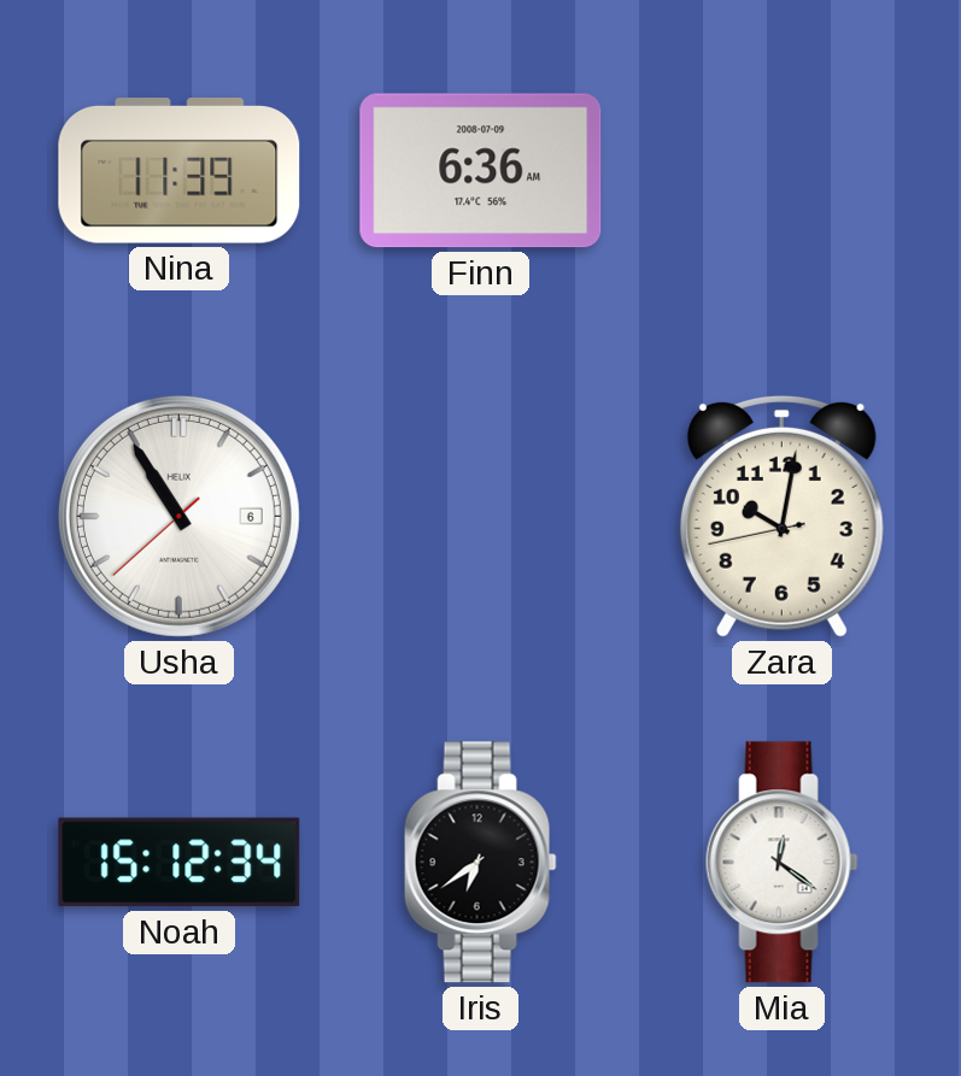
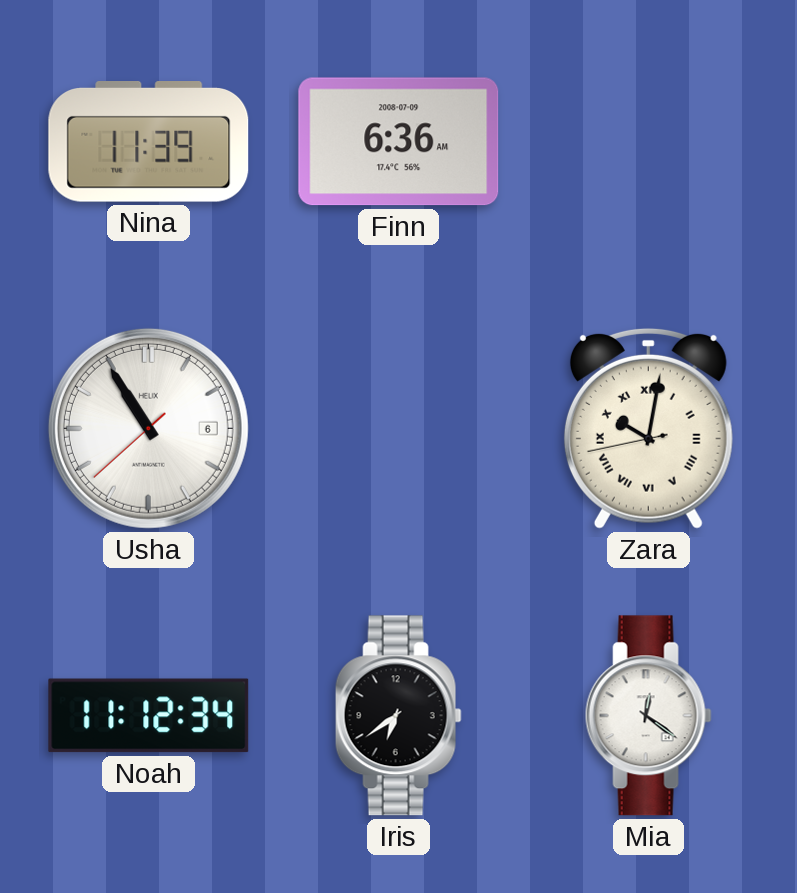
Zara numerals: Arabic -> Roman (648, 428)
Noah: 15:12 -> 11:12 (149, 716)
